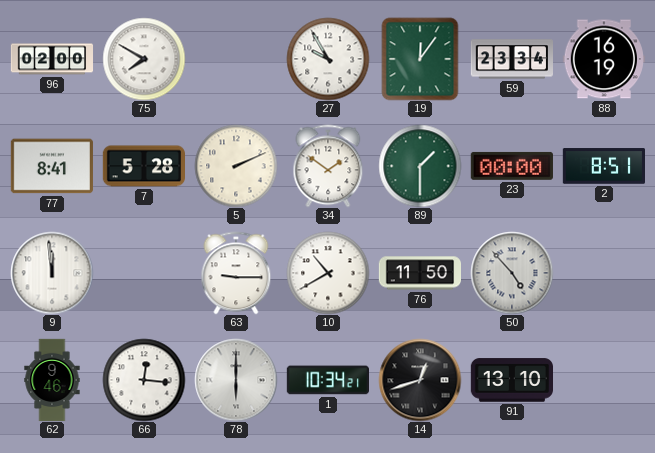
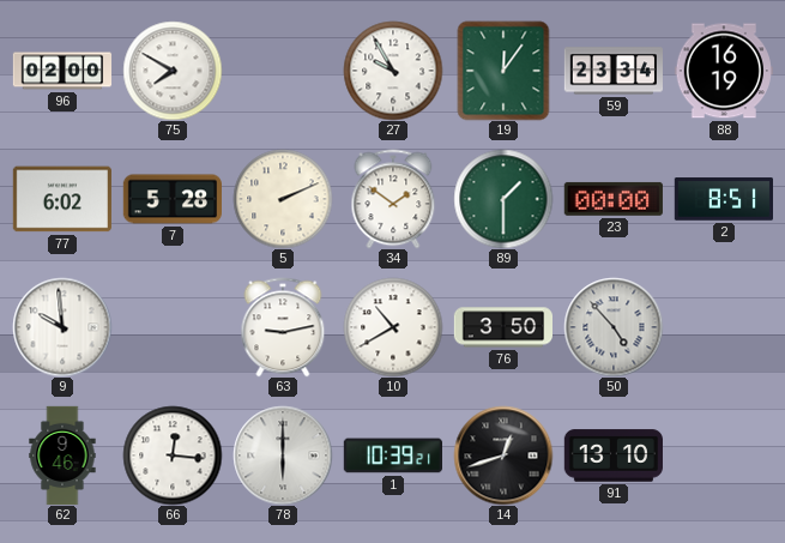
77: 8:41 -> 6:02 (62, 199)
9: 11:59 -> 9:59 (62, 327)
63: 9:15 -> 9:13 (283, 327)
76: 11:50 -> 3:50 (502, 327)
1: 10:34 -> 10:39 (392, 455)
